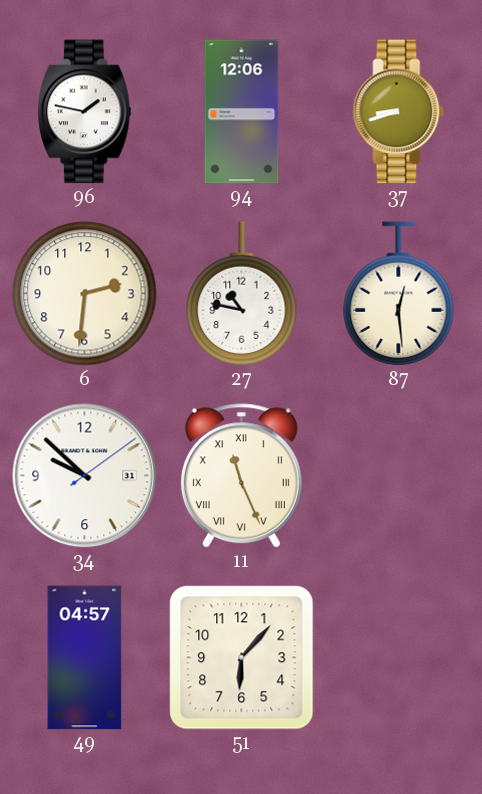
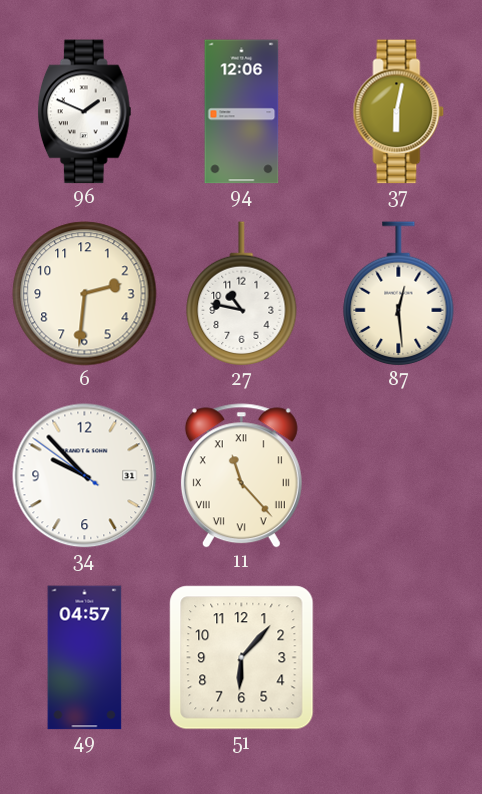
96: 1:47 -> 1:49 (84, 112)
37: 8:42 -> 6:02 (399, 112)
34: 9:52:09 -> 9:52:51 (85, 476)
11: 11:26 -> 11:23 (241, 476)
